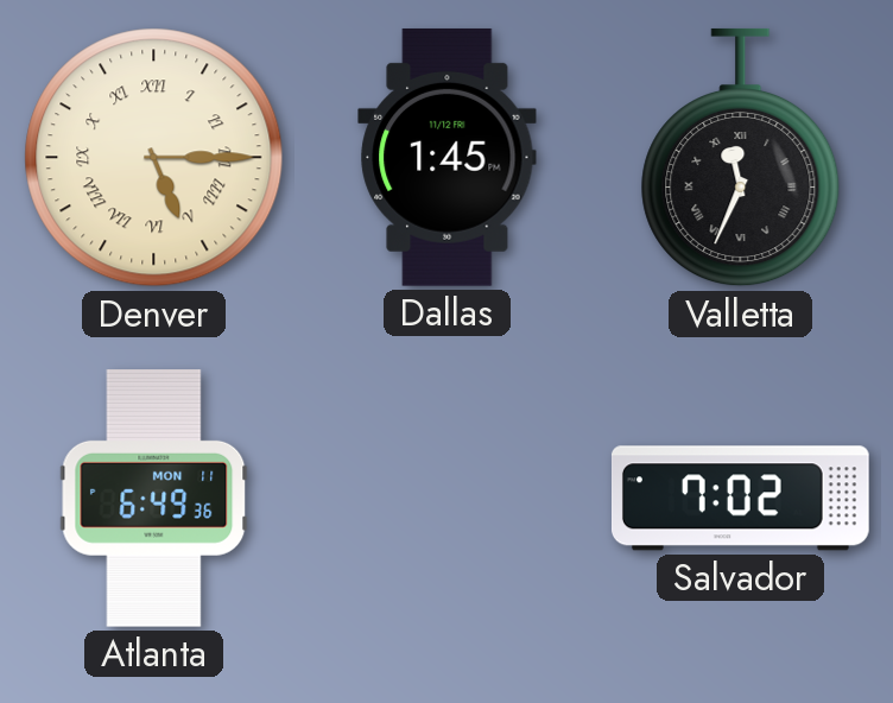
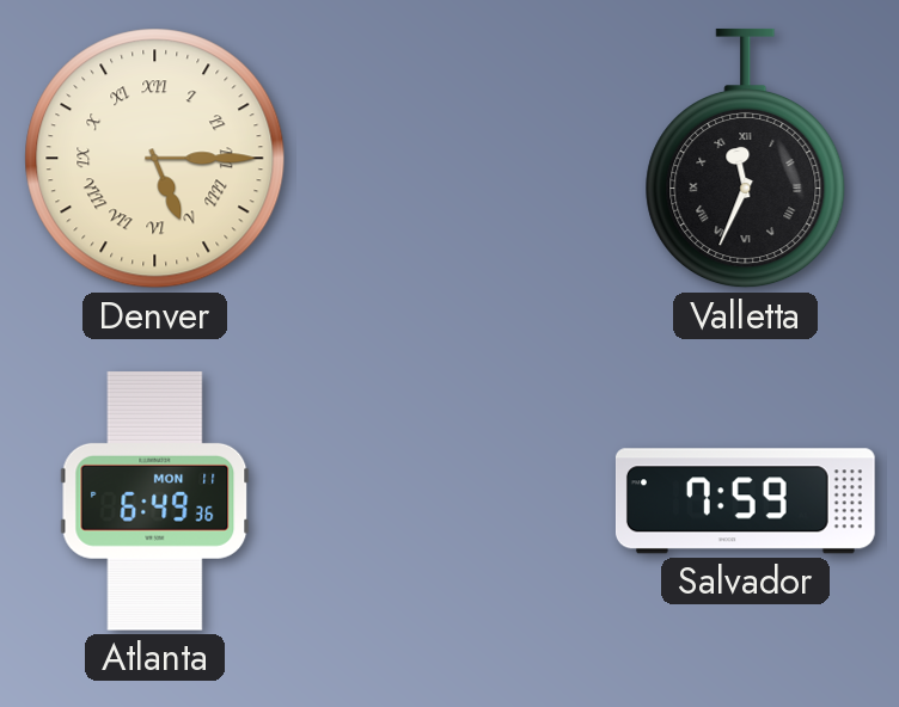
Dallas: 1:45 -> none (448, 157)
Salvador: 7:02 -> 7:59 (745, 502)
